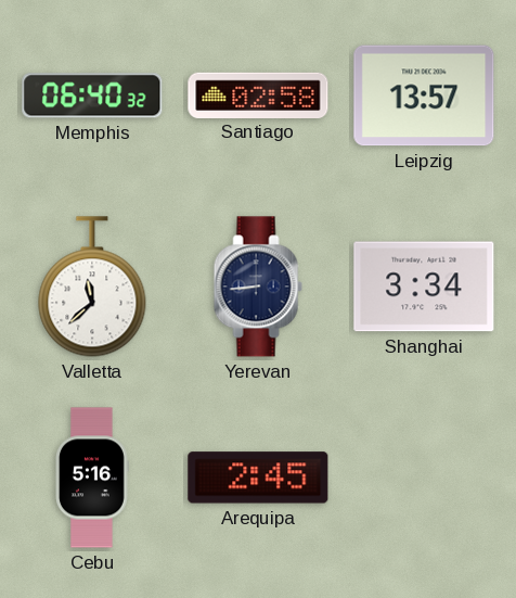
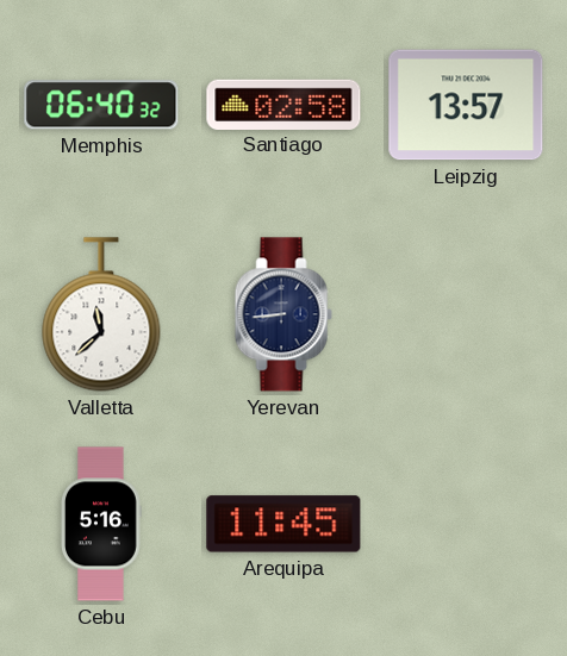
Shanghai: 3:34 -> none (424, 287)
Arequipa: 2:45 -> 11:45 (283, 524)
